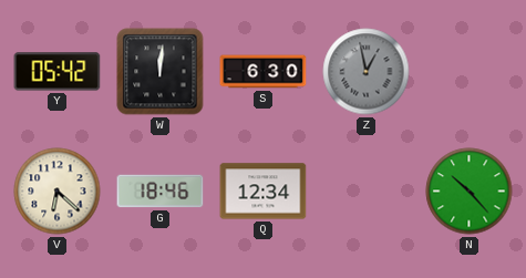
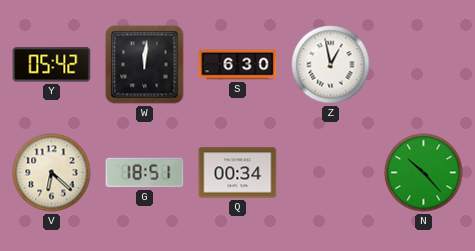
Z dial: grey -> white (331, 65)
G: 18:46 -> 18:51 (145, 173)
Q: 12:34 -> 00:34 (238, 173)
